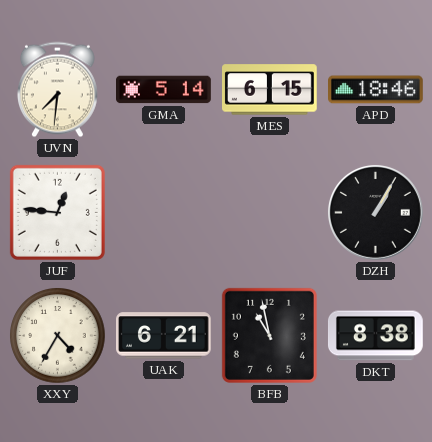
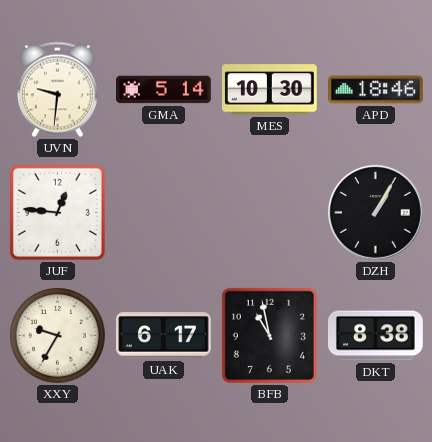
UVN: 7:31 -> 9:31 (57, 90)
MES: 6:15 -> 10:30 (270, 90)
XXY: 4:35 -> 9:35 (58, 336)
UAK: 6:21 -> 6:17 (164, 336)
